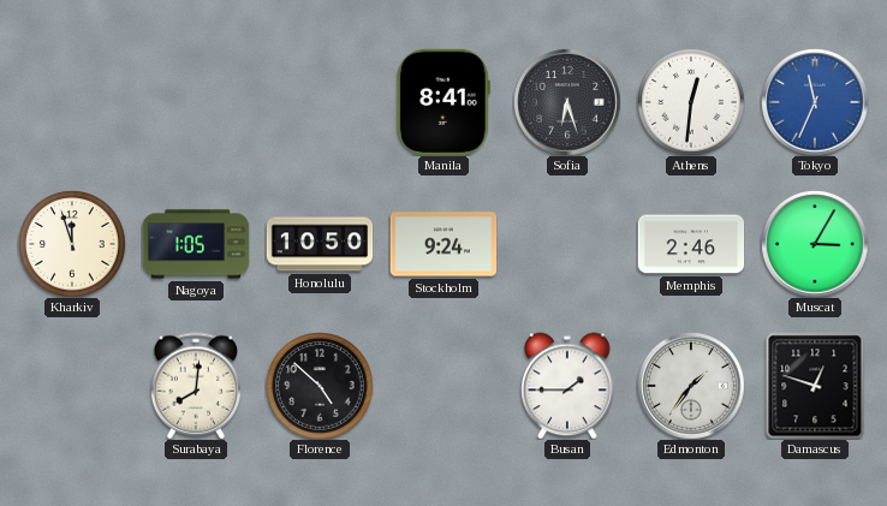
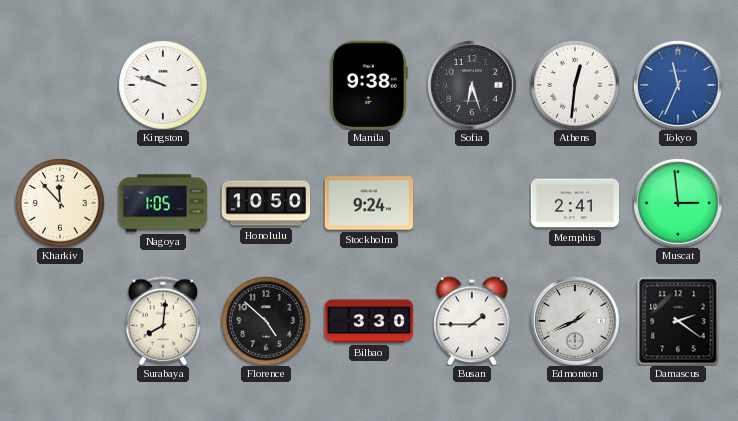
Kingston: none -> 9:48 (163, 85)
Manila: 8:41 -> 9:38 (369, 84)
Kharkiv: 11:57 -> 11:53 (60, 203)
Memphis: 2:46 -> 2:41 (575, 203)
Muscat: 3:05 -> 2:59 (678, 203)
Bilbao: none -> 3:30 (369, 321)
Edmonton: 1:36 -> 1:41 (575, 321)
Damascus: 12:48 -> 2:21 (678, 321)
